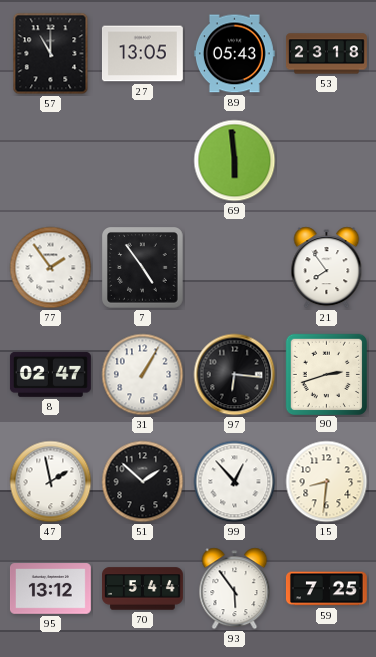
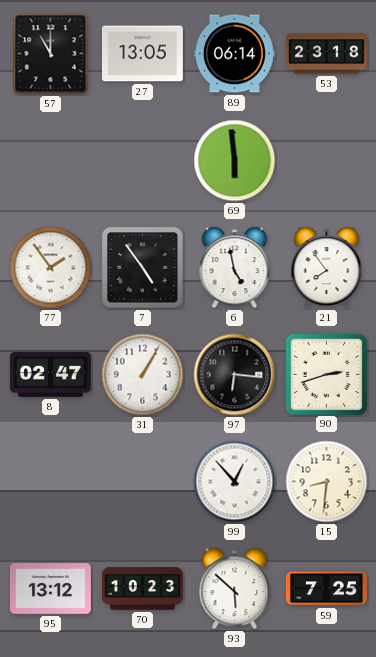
89: 05:43 -> 06:14 (234, 54)
6: none -> 4:58 (235, 268)
47: 1:58 -> none (51, 482)
51: 1:52 -> none (143, 482)
70: 5:44 -> 10:23 (143, 589)
93: 5:54 -> 5:52 (235, 589)
